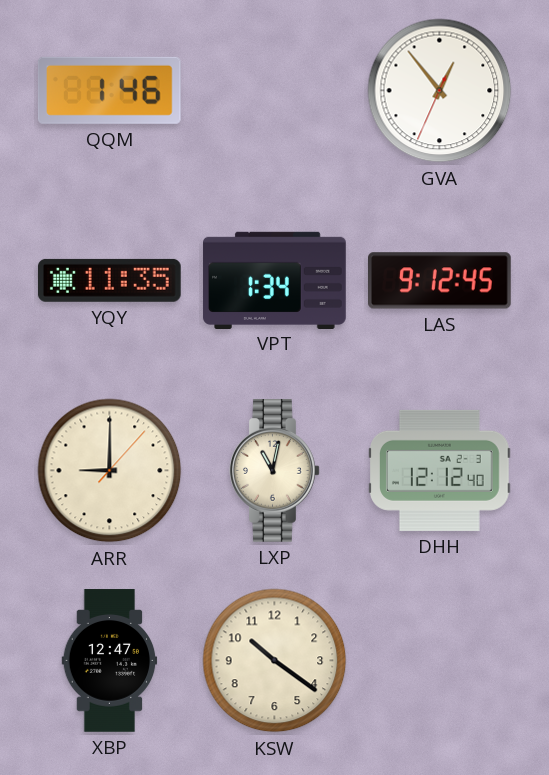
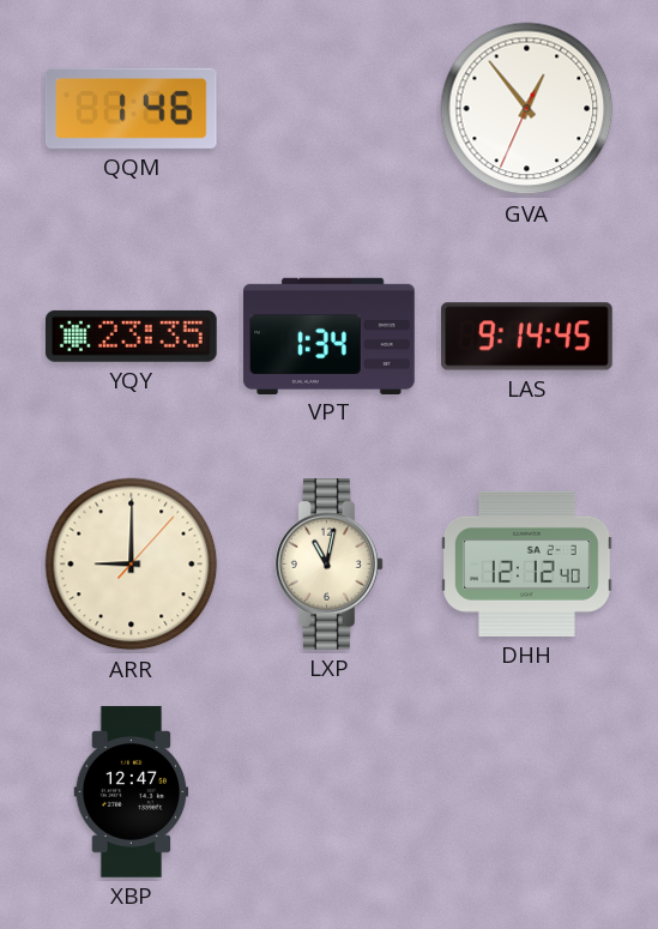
YQY: 11:35 -> 23:35 (131, 336)
LAS: 9:12 -> 9:14 (527, 337)
KSW: 10:21 -> none (275, 661)
